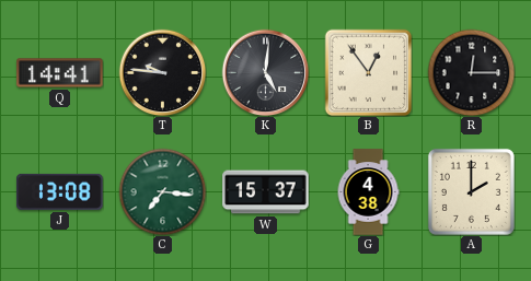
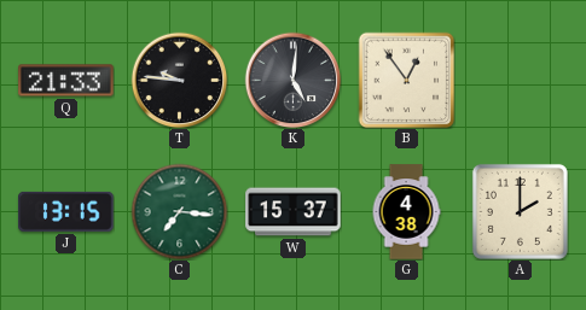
Q: 14:41 -> 21:33 (66, 81)
R: 12:15 -> none (471, 72)
J: 13:08 -> 13:15 (66, 211)
